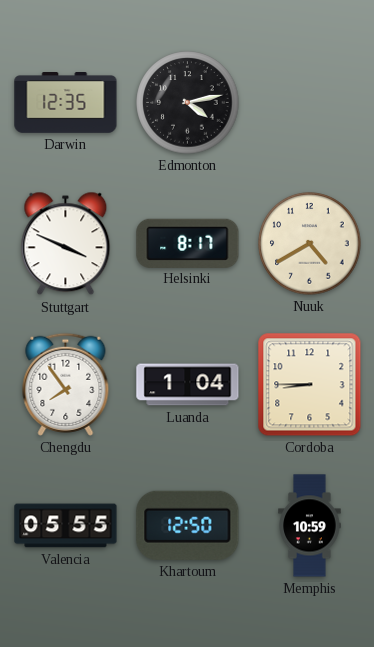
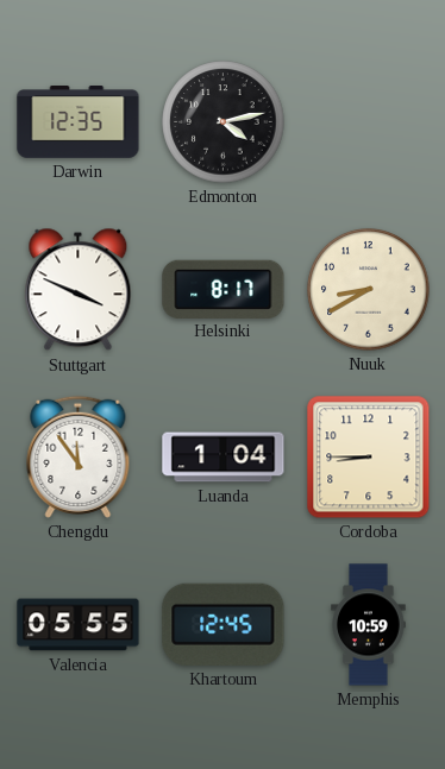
Nuuk: 4:40 -> 8:40 (369, 290)
Chengdu: 7:54 -> 11:54 (79, 456)
Khartoum: 12:50 -> 12:45 (224, 624)
